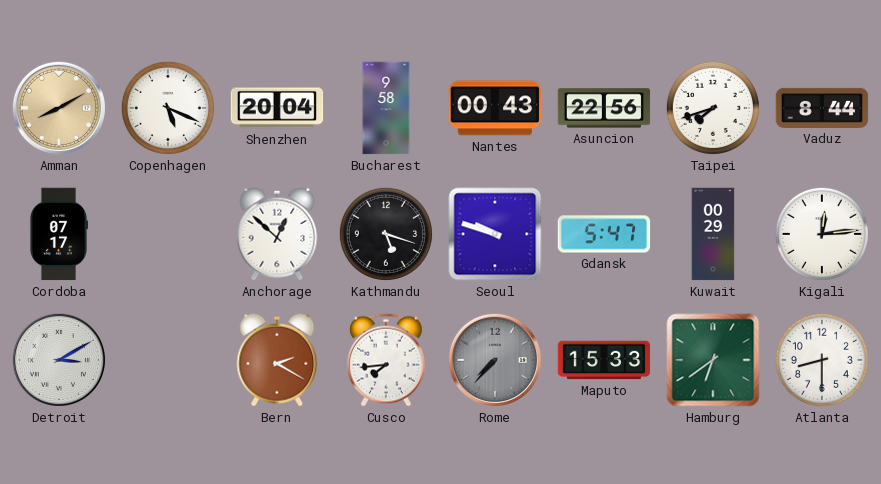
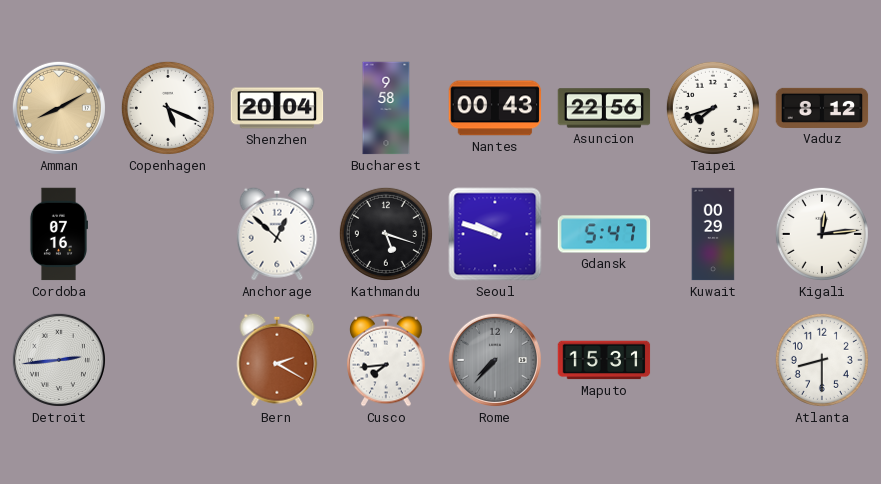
Vaduz: 8:44 -> 8:12 (822, 108)
Cordoba: 07:17 -> 07:16 (58, 234)
Detroit: 3:10 -> 2:44 (59, 360)
Maputo: 15:33 -> 15:31 (604, 360)
Hamburg: 6:39 -> none (713, 360)
